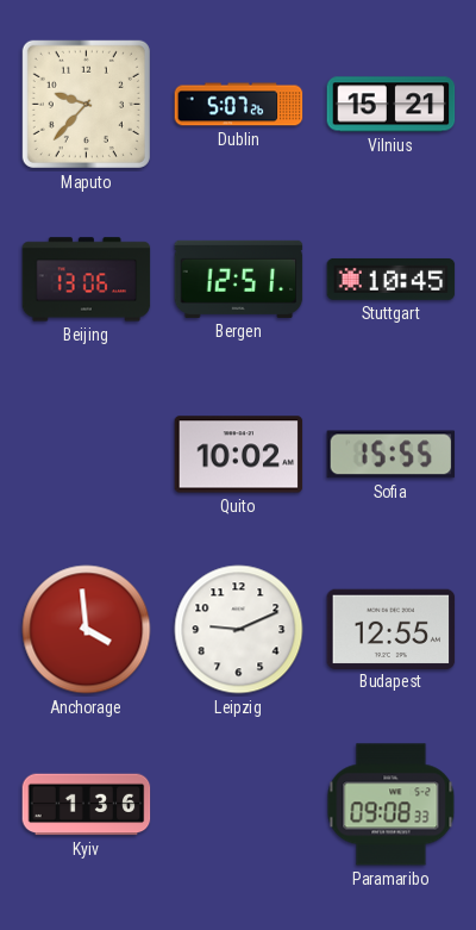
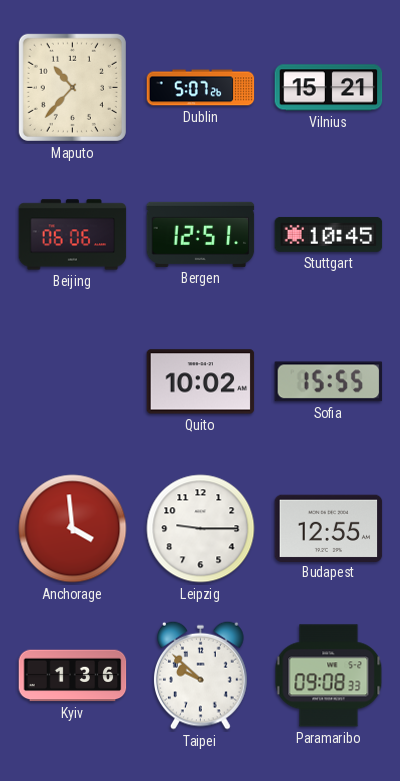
Maputo: 9:37 -> 10:37 (72, 87)
Beijing: 13:06 -> 06:06 (73, 235)
Leipzig: 9:11 -> 9:15 (201, 529)
Taipei: none -> 9:52 (201, 675)
